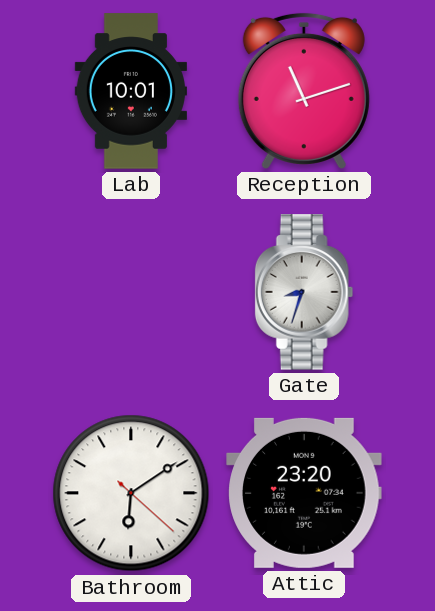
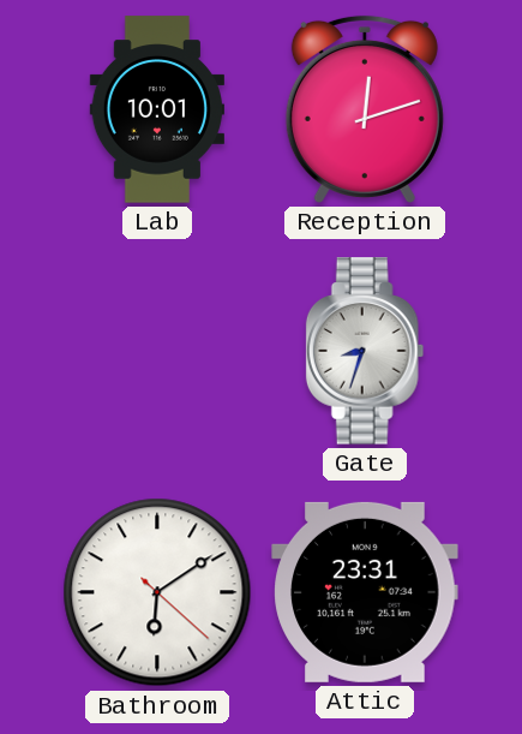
Reception: 11:12 -> 12:12 (365, 109)
Attic: 23:20 -> 23:31 (365, 592)
